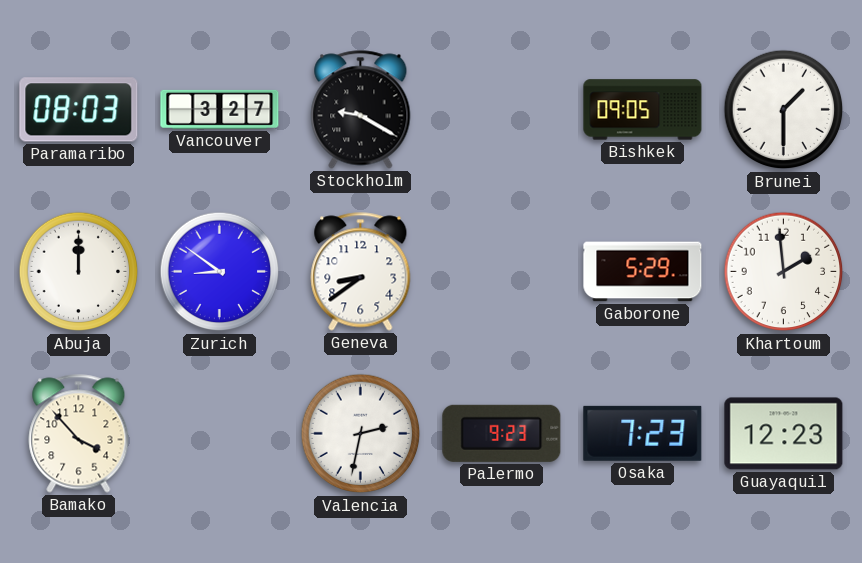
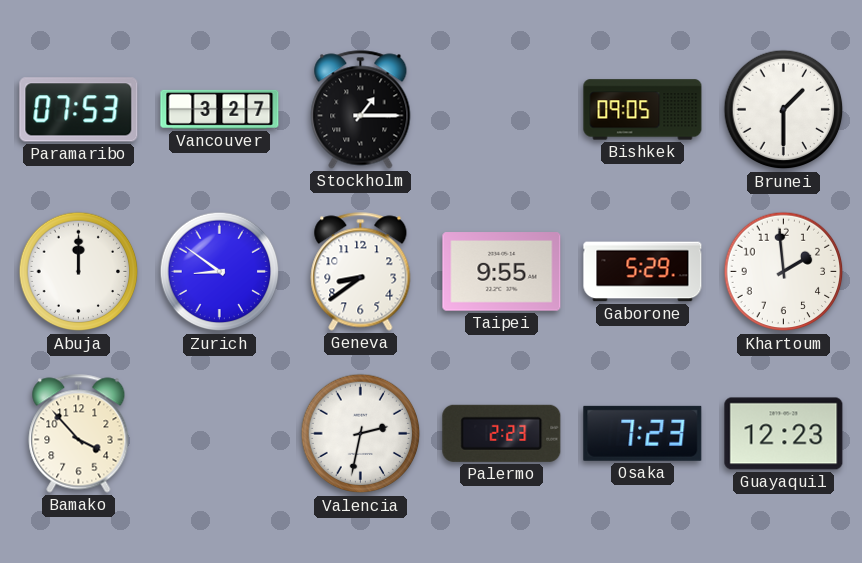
Paramaribo: 08:03 -> 07:53 (79, 110)
Stockholm: 9:20 -> 1:15 (361, 110)
Taipei: none -> 9:55 (502, 272)
Palermo: 9:23 -> 2:23 (502, 433)
